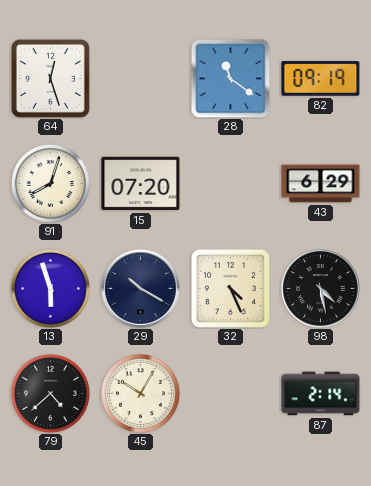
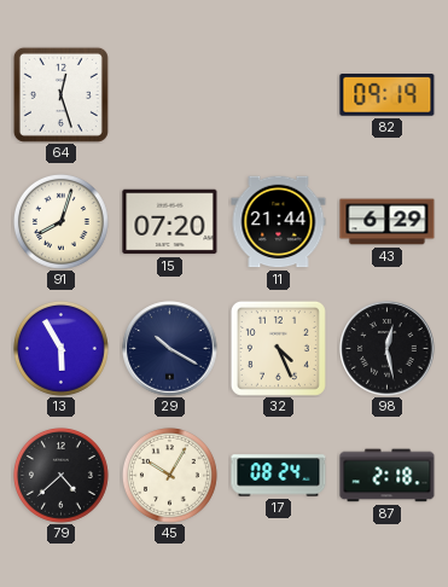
28: 11:21 -> none (230, 78)
11: none -> 21:44 (279, 222)
13: 5:57 -> 5:55 (60, 348)
98: 4:28 -> 12:28 (388, 349)
17: none -> 08:24 (279, 476)
87: 2:14 -> 2:18 (388, 476)
